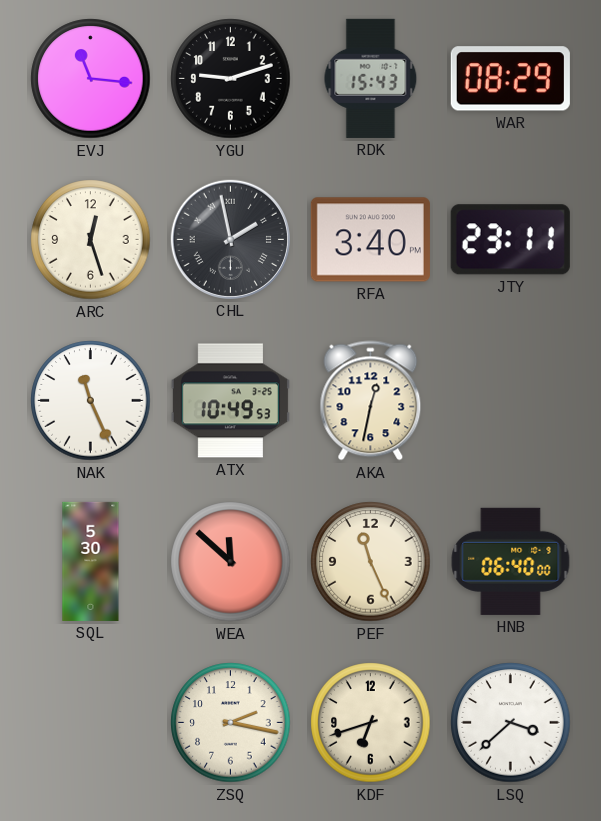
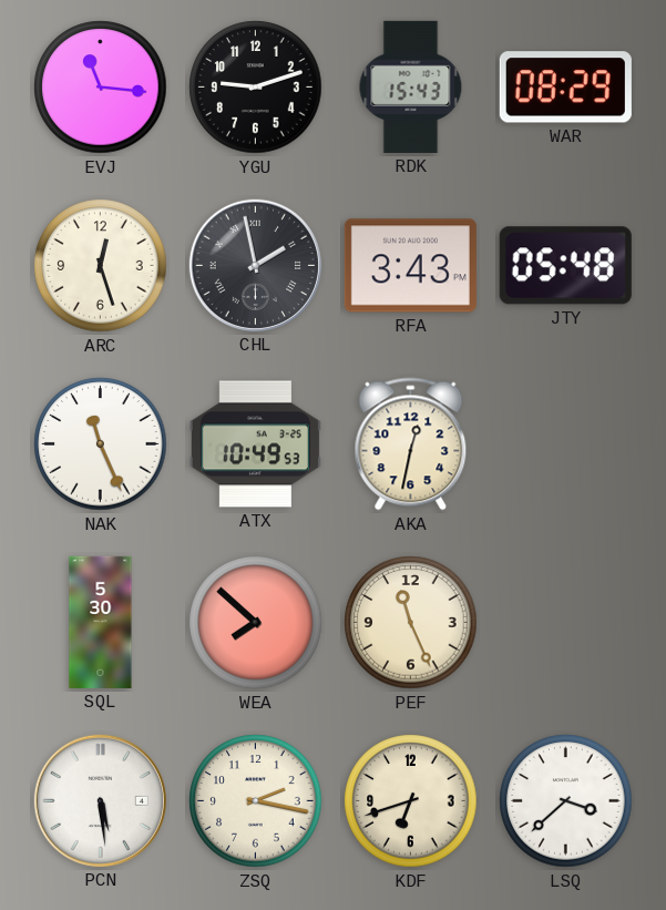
RFA: 3:40 -> 3:43 (410, 266)
JTY: 23:11 -> 05:48 (565, 266)
WEA: 11:52 -> 7:52 (256, 623)
HNB: 06:40 -> none (511, 561)
PCN: none -> 5:29 (100, 800)
